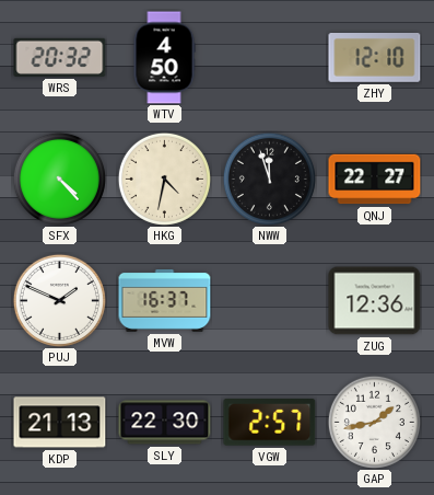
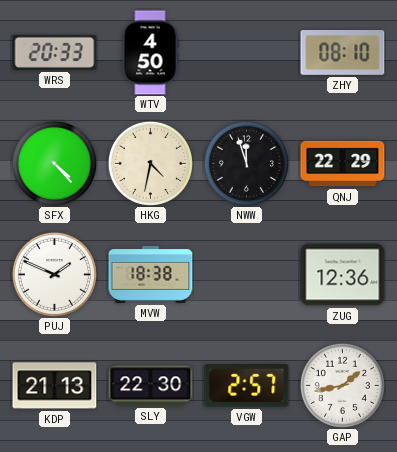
WRS: 20:32 -> 20:33 (55, 52)
ZHY: 12:10 -> 08:10 (343, 53)
QNJ: 22:27 -> 22:29 (343, 164)
MVW: 16:37 -> 18:38 (151, 274)
